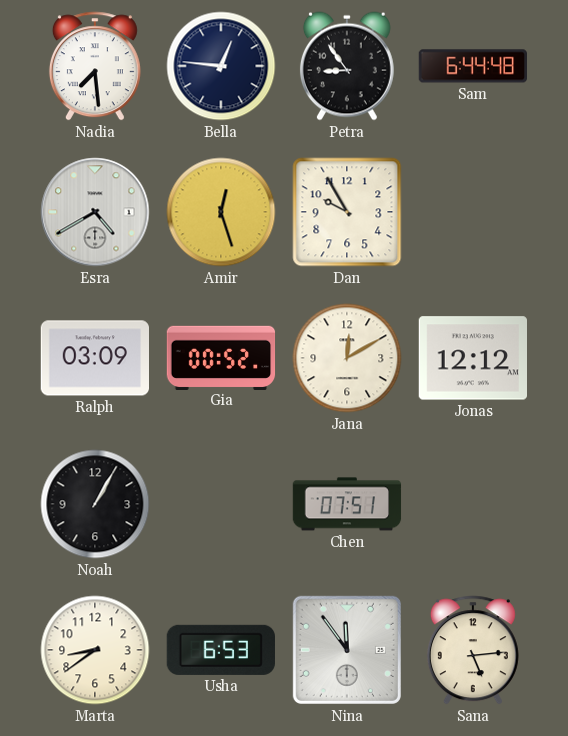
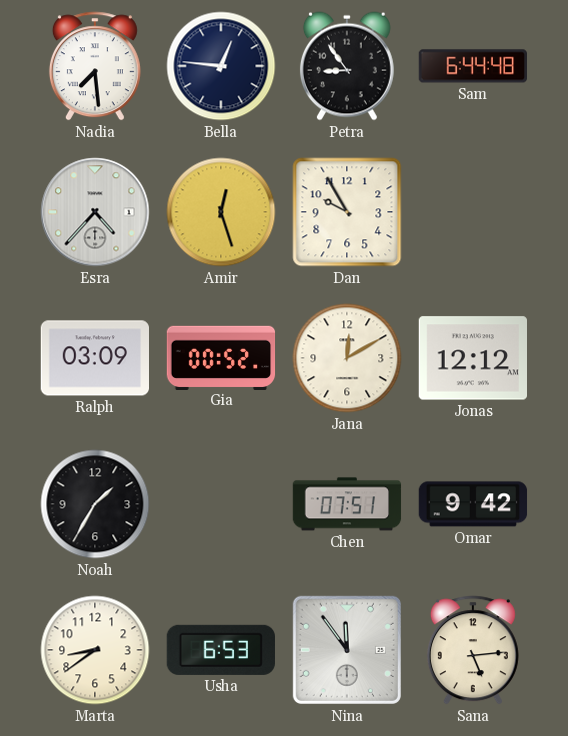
Esra: 4:40 -> 4:37 (95, 212)
Noah: 1:05 -> 1:35 (95, 504)
Omar: none -> 9:42 (473, 504)
